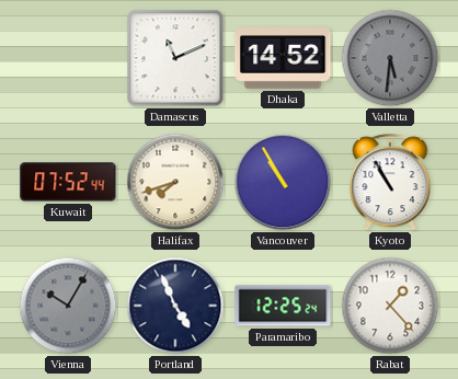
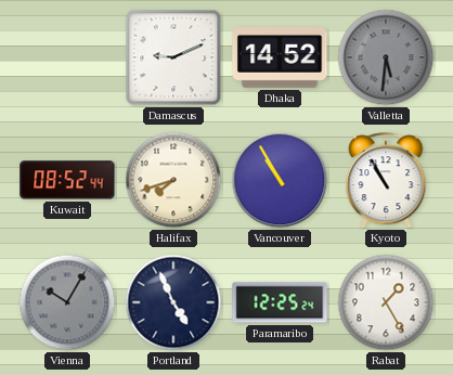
Damascus: 11:11 -> 9:11 (173, 57)
Kuwait: 07:52 -> 08:52 (67, 180)
Rabat: 1:23 -> 1:25 (386, 302)
